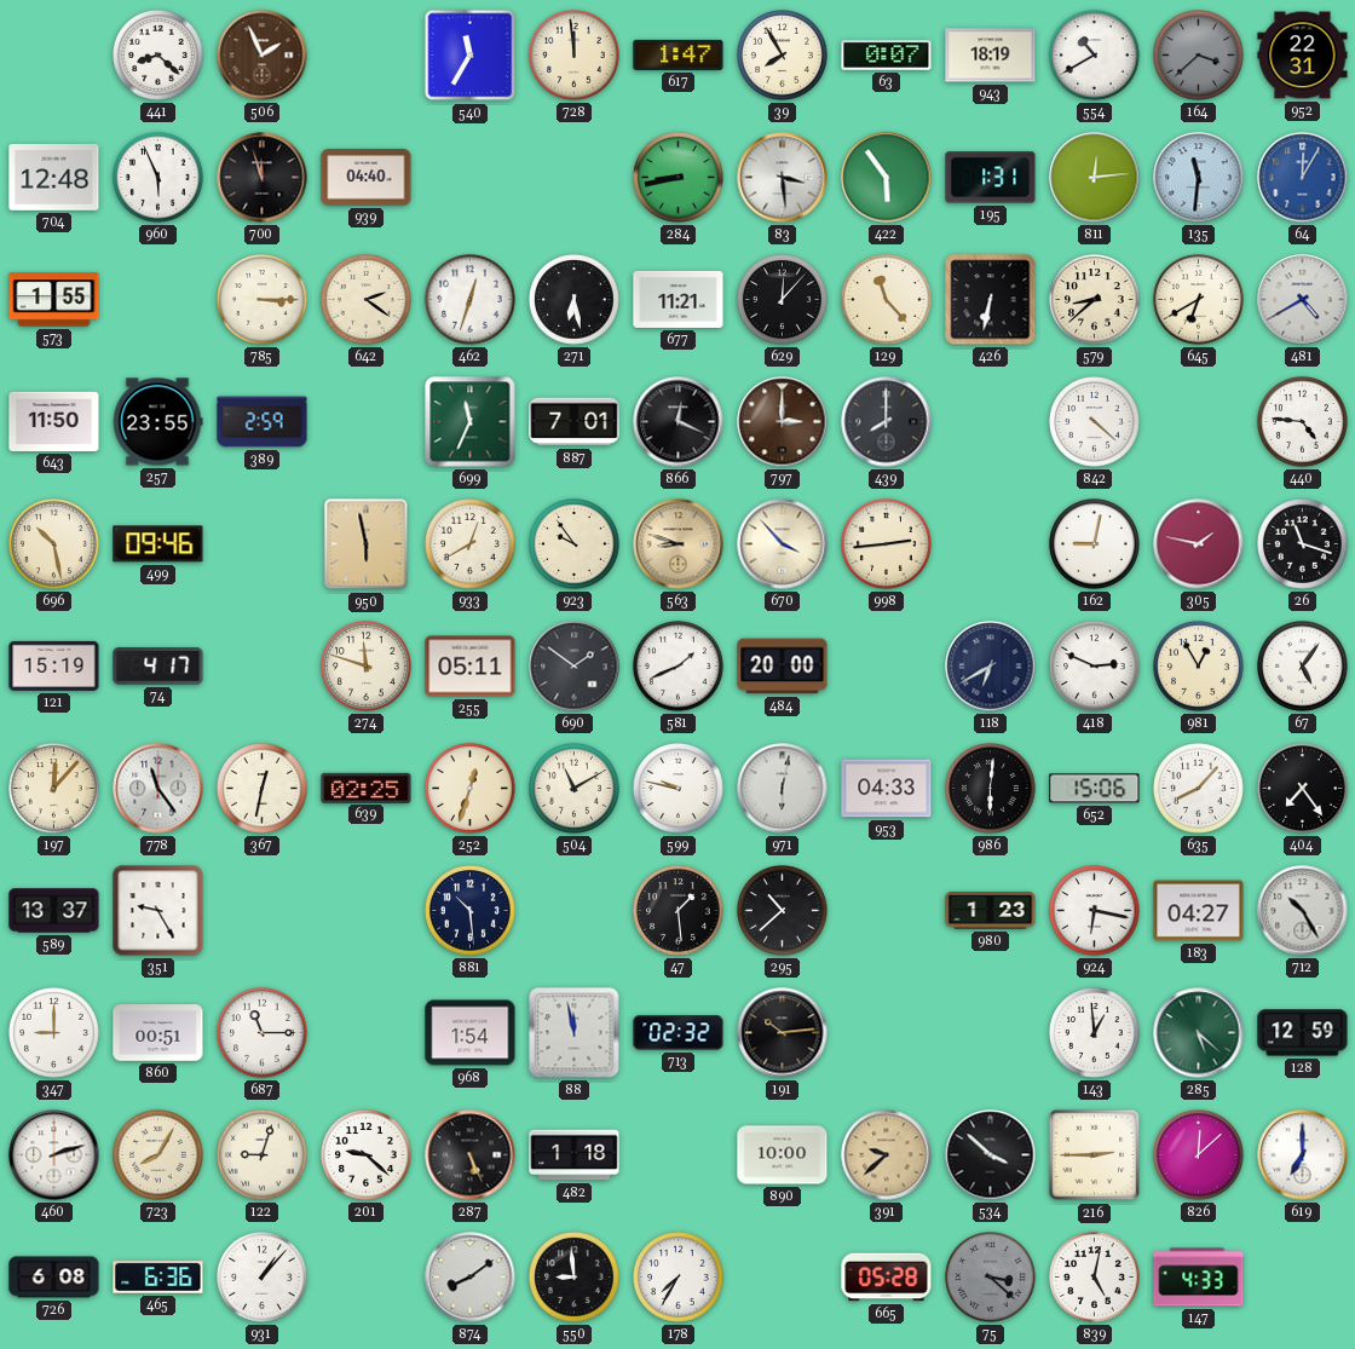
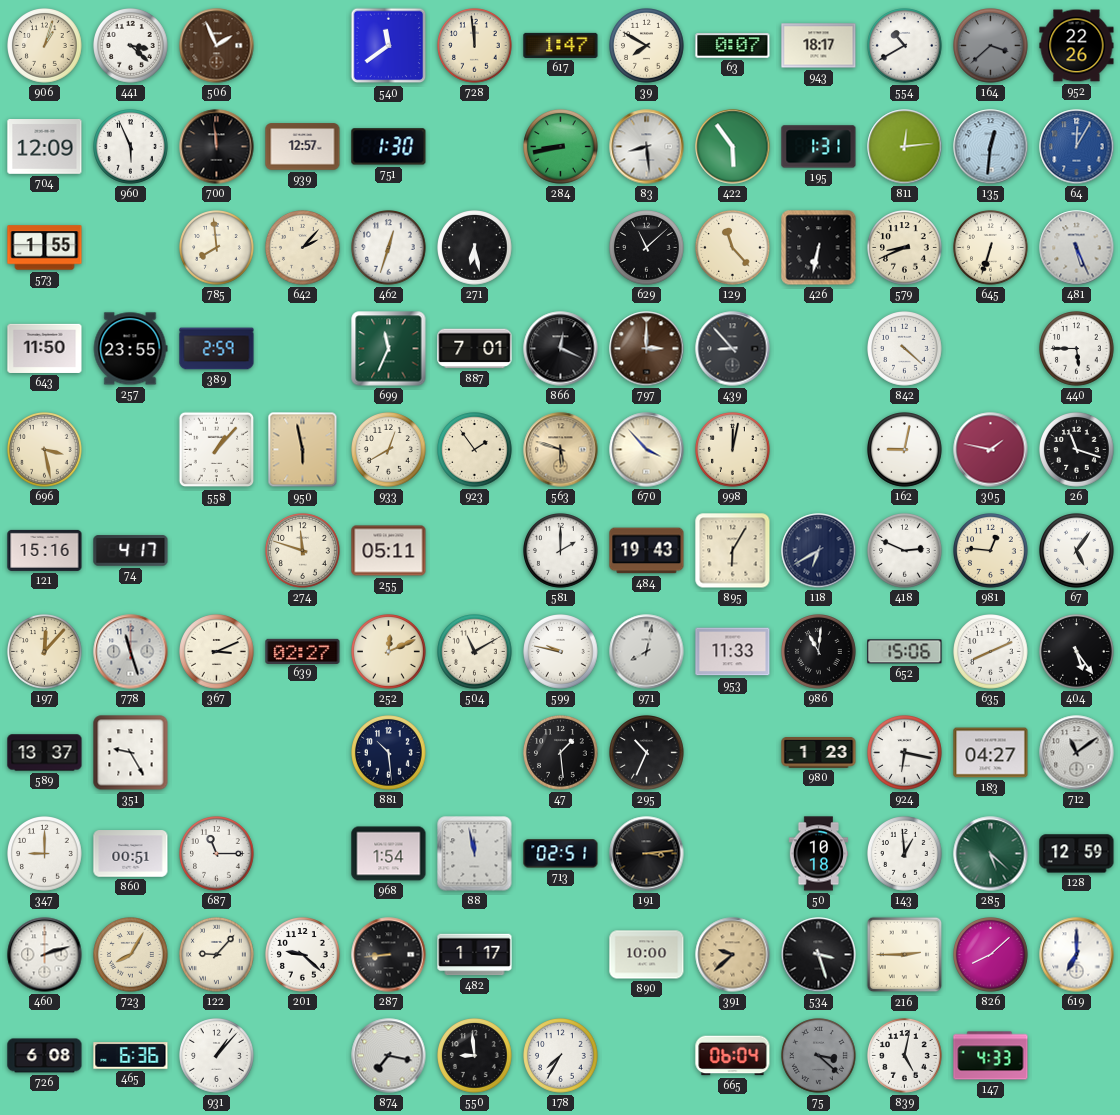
906: none -> 1:03 (45, 46)
441: 8:22 -> 3:22 (131, 46)
540: 11:35 -> 11:39 (389, 46)
39: 7:55 -> 7:50 (647, 46)
943: 18:19 -> 18:17 (819, 46)
952: 22:31 -> 22:26 (1077, 46)
704: 12:48 -> 12:09 (45, 147)
700: 11:57 -> 11:59 (217, 147)
939: 04:40 -> 12:57 (303, 147)
751: none -> 1:30 (389, 147)
83: 3:29 -> 8:29 (647, 147)
135: 11:31 -> 12:31 (991, 147)
785: 3:15 -> 7:59 (217, 248)
642: 2:21 -> 2:07 (303, 248)
677: 11:21 -> none (679, 299)
629: 12:07 -> 11:08 (647, 248)
579: 8:38 -> 8:41 (905, 248)
645: 6:40 -> 6:33 (991, 248)
481: 4:40 -> 5:26 (1077, 248)
439: 8:00 -> 8:53 (733, 349)
440: 4:46 -> 5:45 (1077, 349)
696: 10:28 -> 3:28 (45, 450)
499: 09:46 -> none (158, 544)
558: none -> 1:07 (217, 450)
923: 9:54 -> 1:54 (475, 450)
563: 8:48 -> 5:48 (561, 450)
998: 2:44 -> 12:02 (733, 450)
121: 15:19 -> 15:16 (45, 550)
690: 1:51 -> none (575, 667)
581: 1:41 -> 2:00 (561, 551)
484: 20:00 -> 19:43 (647, 551)
895: none -> 6:05 (733, 551)
981: 12:55 -> 12:46 (991, 551)
778: 11:24 -> 11:27 (131, 652)
367: 12:32 -> 3:11 (217, 652)
639: 02:25 -> 02:27 (303, 651)
252: 12:33 -> 12:11 (389, 652)
971: 6:02 -> 8:02 (647, 652)
953: 04:33 -> 11:33 (733, 652)
986: 6:01 -> 11:01 (819, 652)
635: 8:07 -> 8:11 (991, 652)
404: 7:24 -> 5:24 (1077, 652)
295: 10:38 -> 10:34 (647, 753)
712: 10:25 -> 11:09 (1077, 753)
713: 02:32 -> 02:51 (561, 854)
191: 10:14 -> 3:14 (647, 854)
50: none -> 10:18 (819, 854)
122: 9:03 -> 9:07 (217, 955)
287: 5:26 -> 8:44 (389, 955)
482: 1:18 -> 1:17 (475, 955)
534: 3:52 -> 3:27 (819, 955)
826: 12:08 -> 8:08 (991, 955)
874: 8:09 -> 7:17 (389, 1056)
665: 05:28 -> 06:04 (733, 1056)
